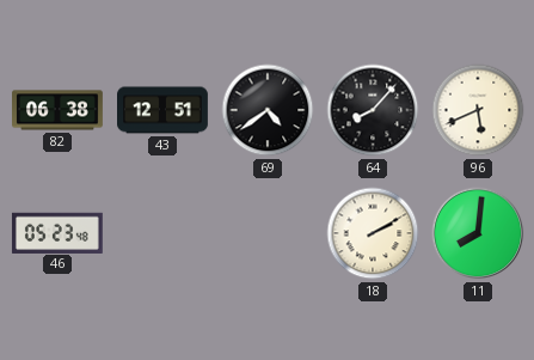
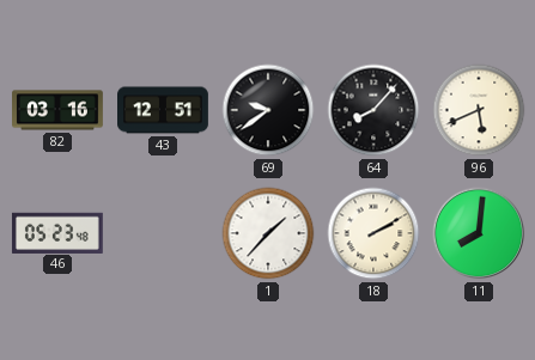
82: 06:38 -> 03:16 (59, 110)
69: 4:39 -> 9:39 (268, 110)
1: none -> 1:37 (268, 233)
